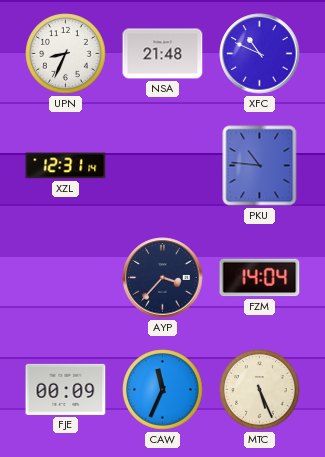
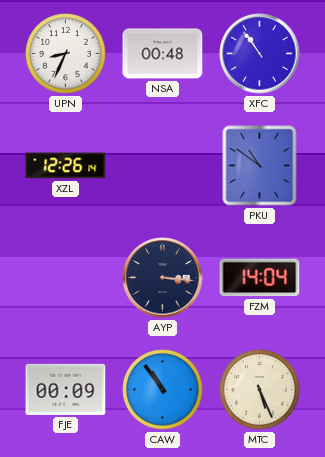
NSA: 21:48 -> 00:48 (163, 54)
XFC: 10:49 -> 10:54 (260, 54)
XZL: 12:31 -> 12:26 (66, 166)
PKU: 10:46 -> 10:51 (260, 166)
AYP: 3:37 -> 3:16 (163, 278)
CAW: 11:34 -> 10:54 (163, 390)
